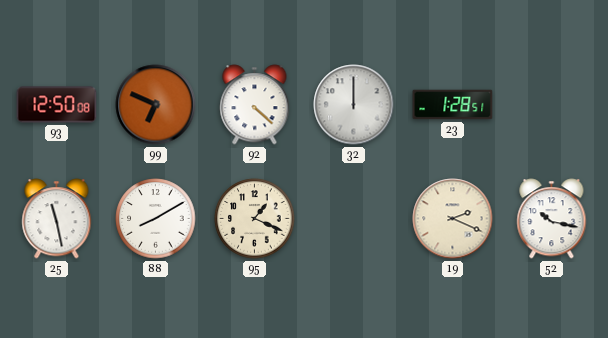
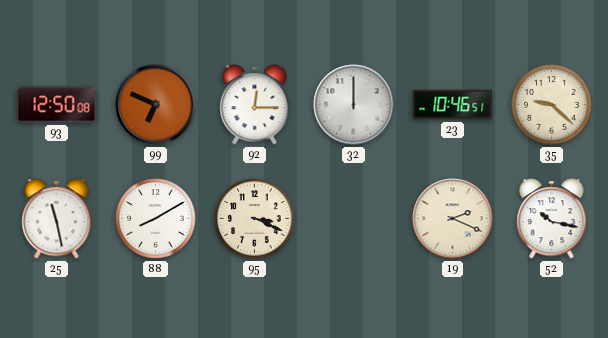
92: 4:22 -> 12:15 (255, 105)
23: 1:28 -> 10:46 (453, 105)
35: none -> 9:22 (552, 105)
95: 1:19 -> 3:19 (255, 219)
